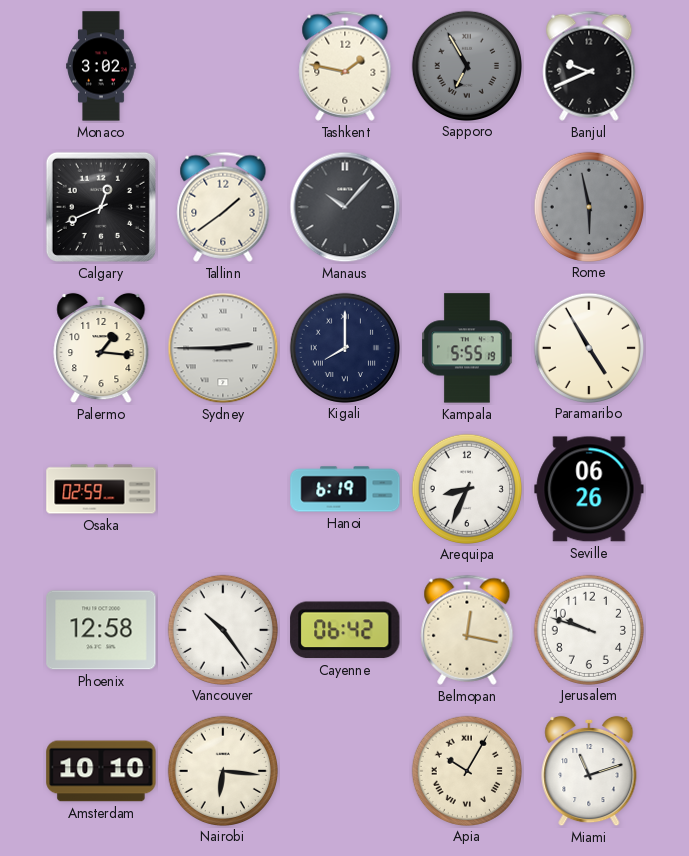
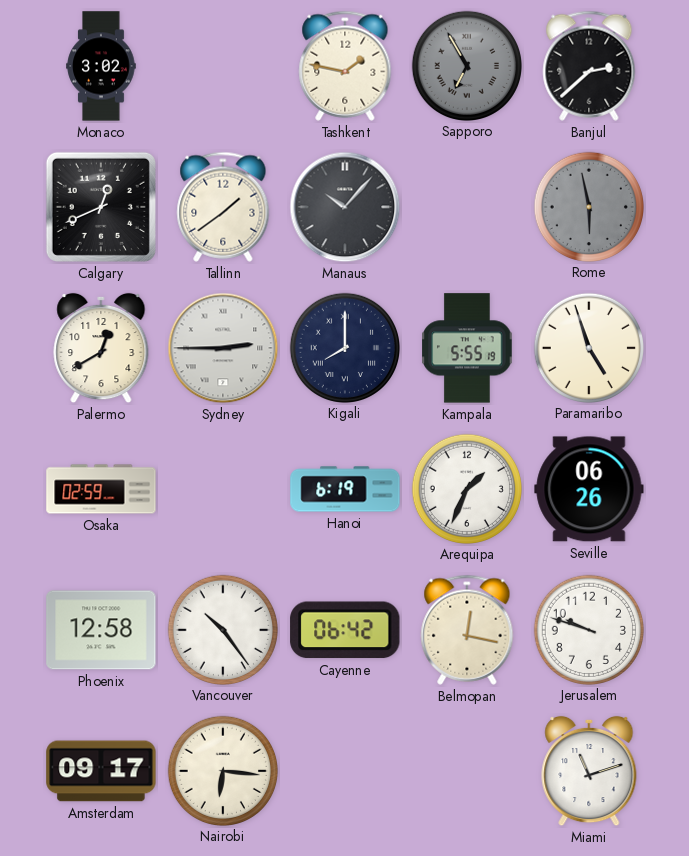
Banjul: 9:41 -> 2:38 (589, 66)
Palermo: 1:16 -> 12:40 (101, 348)
Paramaribo: 4:55 -> 4:57 (588, 347)
Arequipa: 8:34 -> 1:34 (466, 488)
Amsterdam: 10:10 -> 09:17 (101, 771)
Apia: 10:05 -> none (466, 770)
